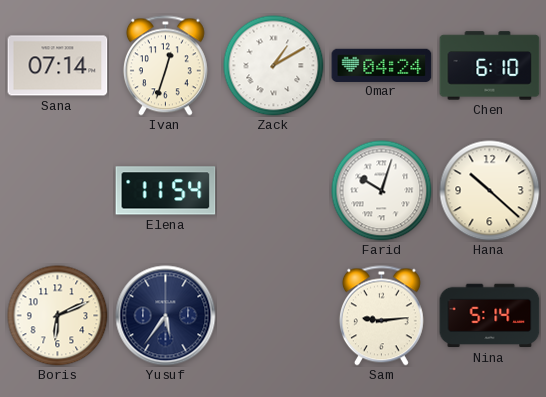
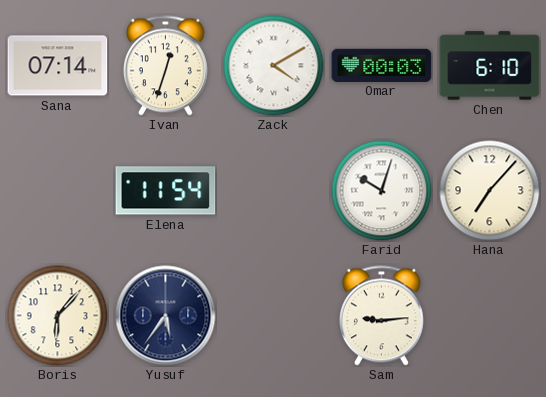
Zack: 1:10 -> 4:10 (274, 66)
Omar: 04:24 -> 00:03 (382, 65)
Hana: 10:22 -> 7:07 (490, 191)
Boris: 6:11 -> 6:07 (58, 316)
Nina: 5:14 -> none (490, 316)
